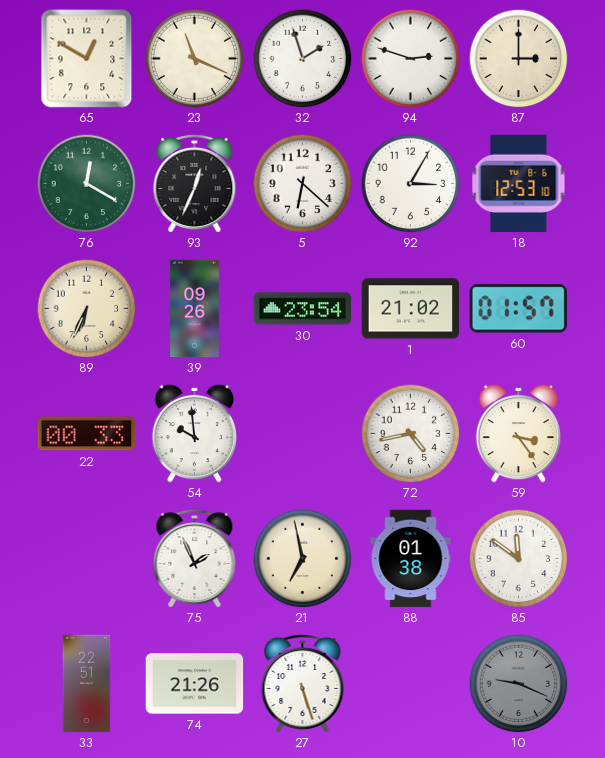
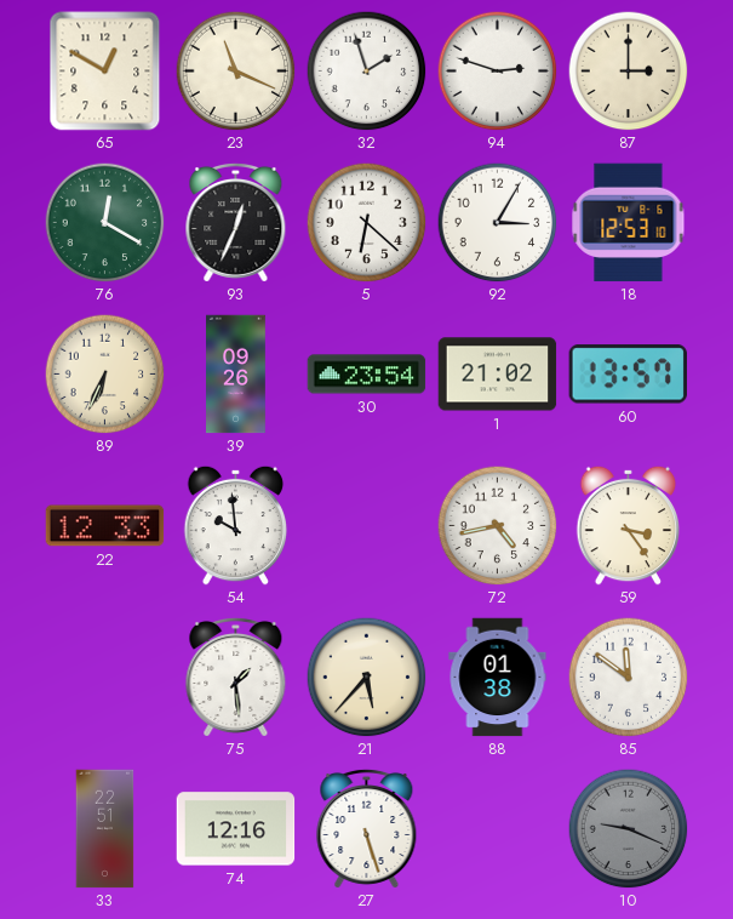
60: 01:57 -> 13:57 (628, 375)
22: 00:33 -> 12:33 (105, 526)
75: 1:56 -> 1:29 (236, 677)
21: 6:58 -> 5:37 (367, 678)
74: 21:26 -> 12:16 (236, 829)
